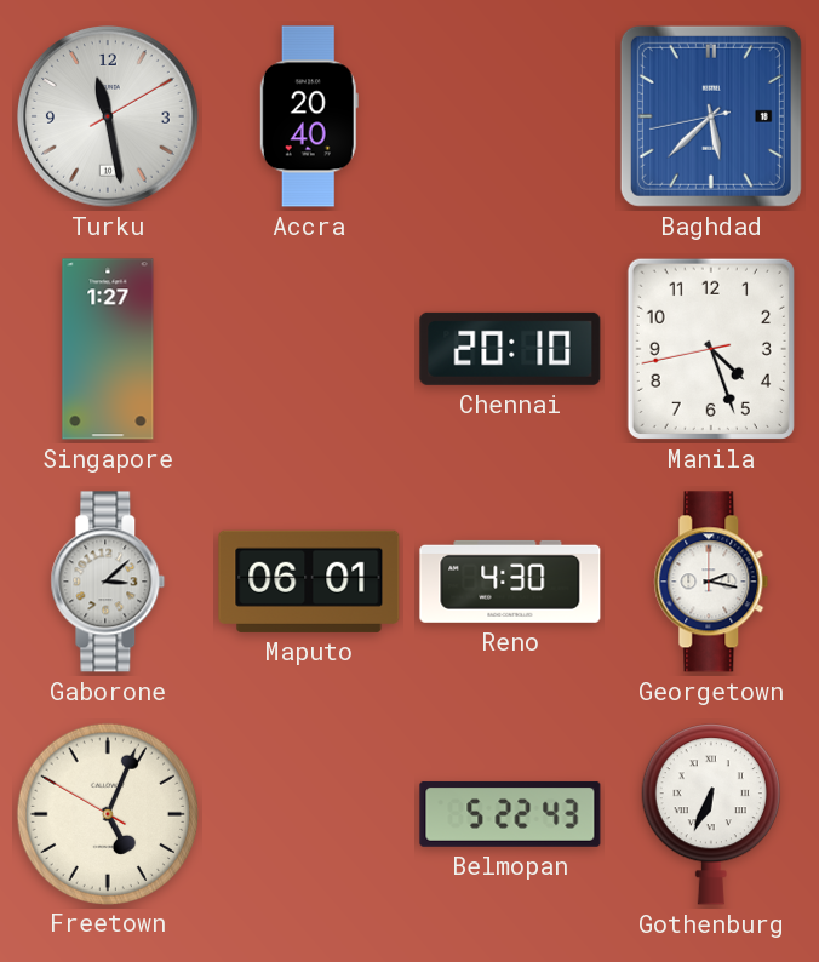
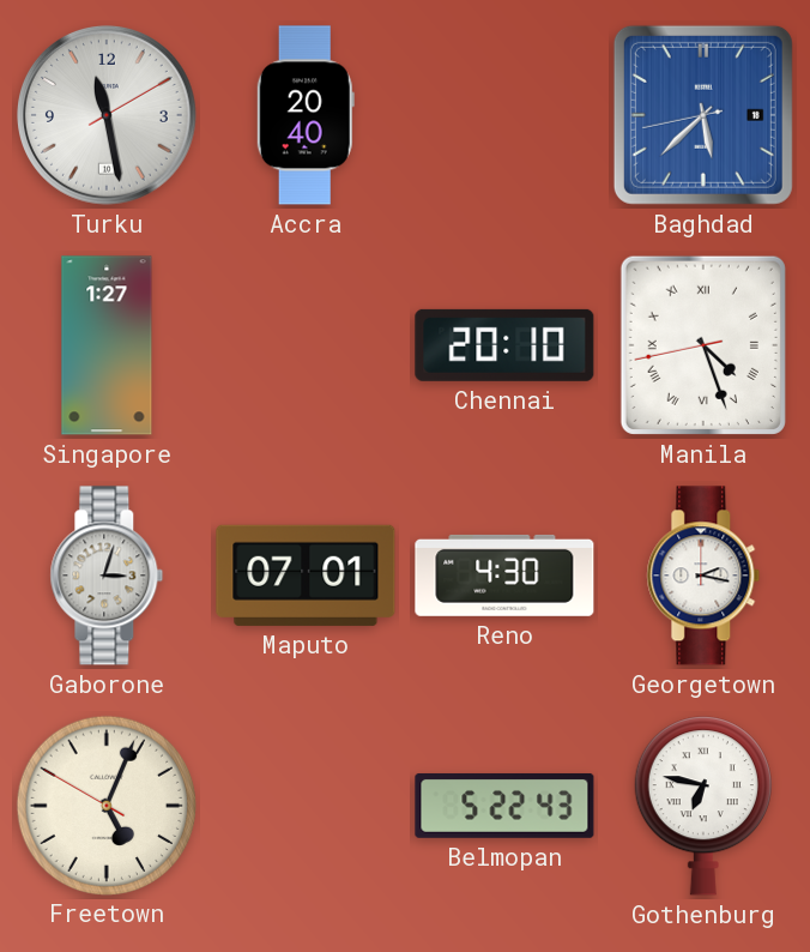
Manila numerals: Arabic -> Roman (703, 345)
Gaborone: 3:08 -> 3:03 (107, 576)
Maputo: 06:01 -> 07:01 (306, 576)
Gothenburg: 6:34 -> 6:47 (703, 806)
